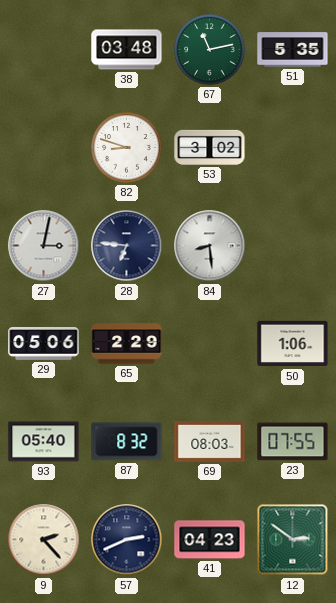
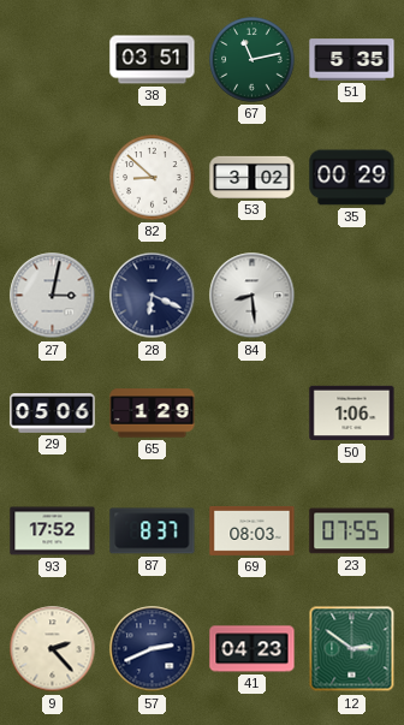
38: 03:48 -> 03:51 (153, 60)
82: 8:48 -> 8:52 (153, 178)
35: none -> 00:29 (352, 178)
28: 6:46 -> 6:19 (153, 296)
65: 2:29 -> 1:29 (153, 414)
93: 05:40 -> 17:52 (53, 531)
87: 8:32 -> 8:37 (153, 531)
